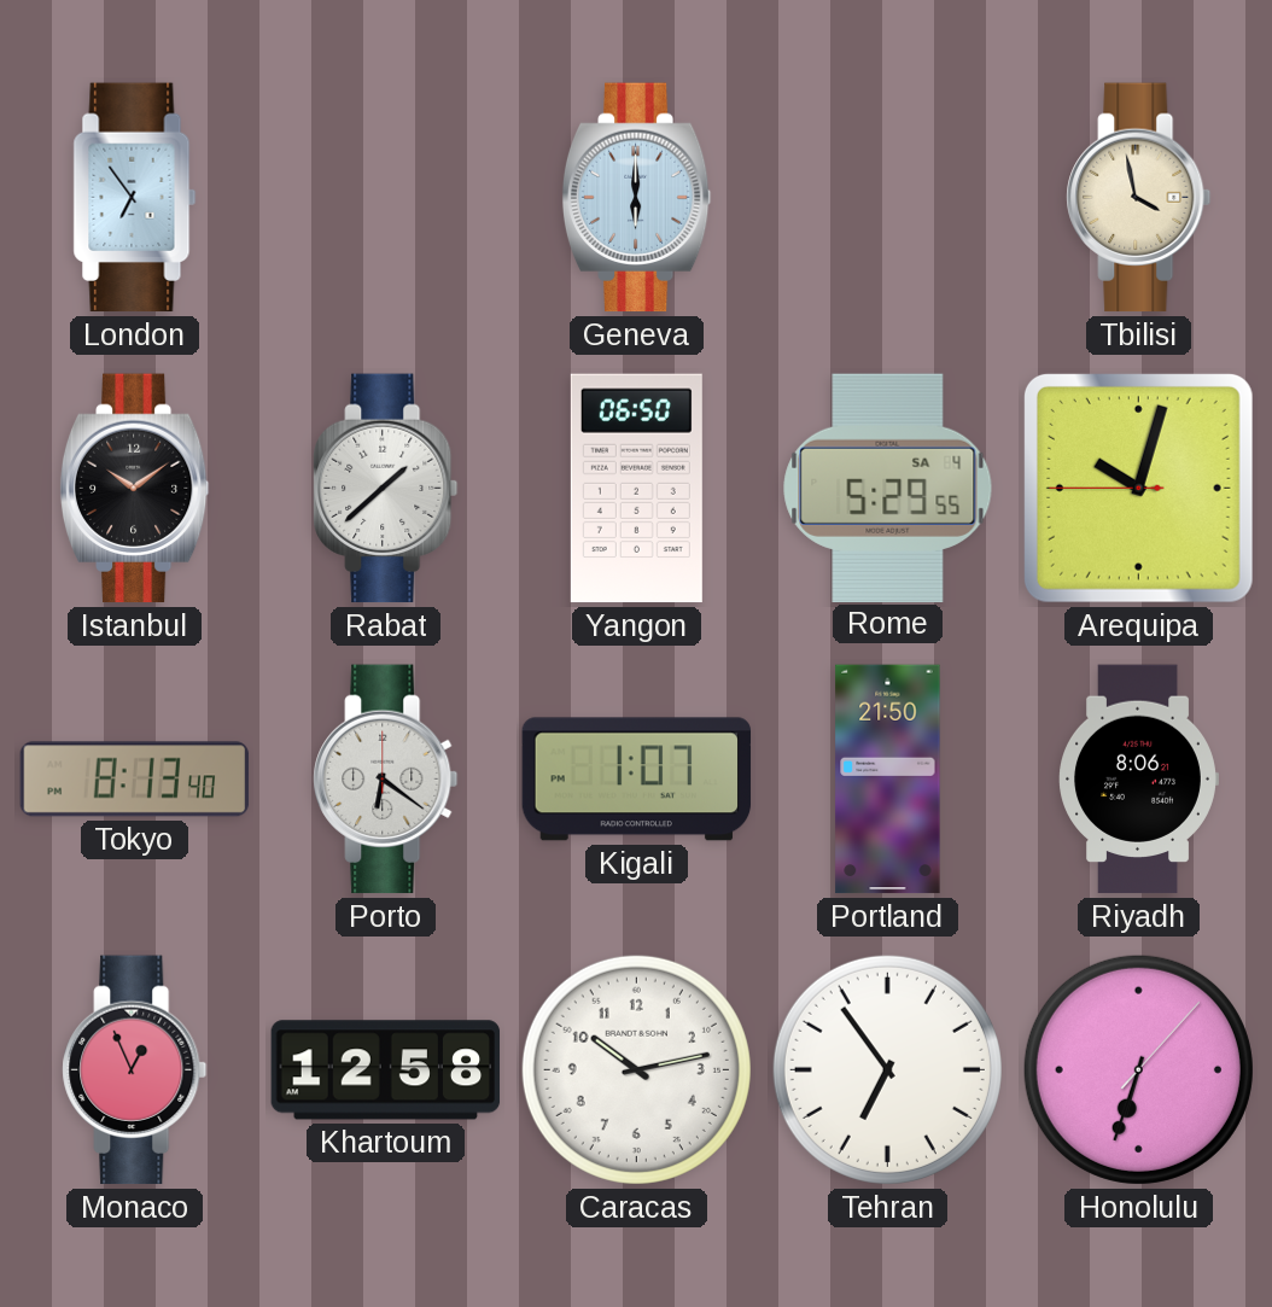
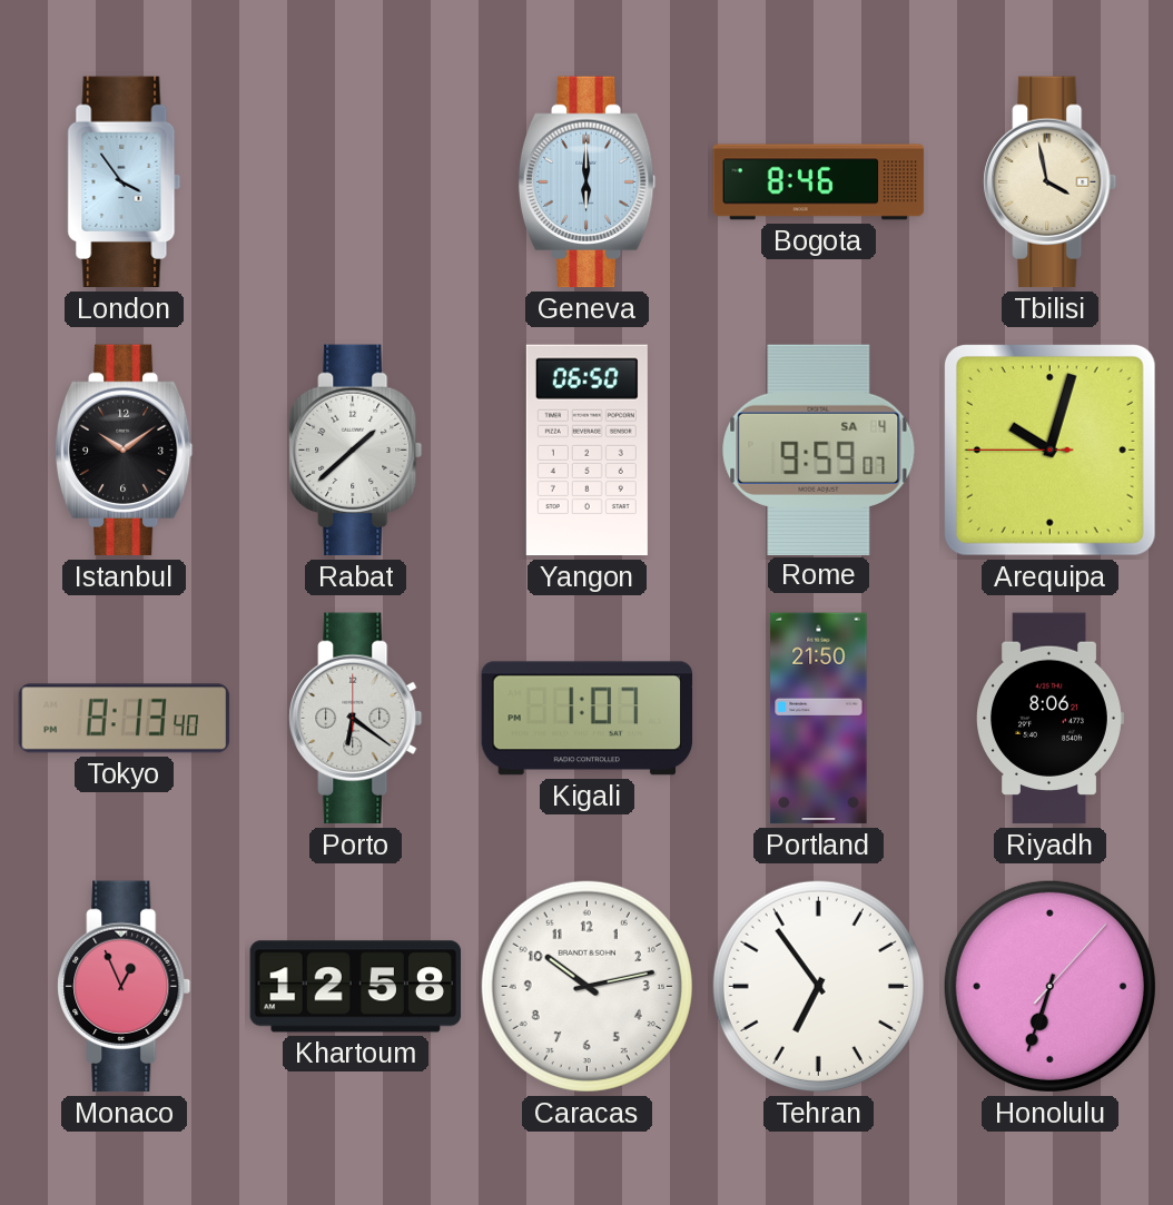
London: 6:54 -> 3:54 (125, 182)
Bogota: none -> 8:46 (819, 182)
Rome: 5:29 -> 9:59 (819, 450)
